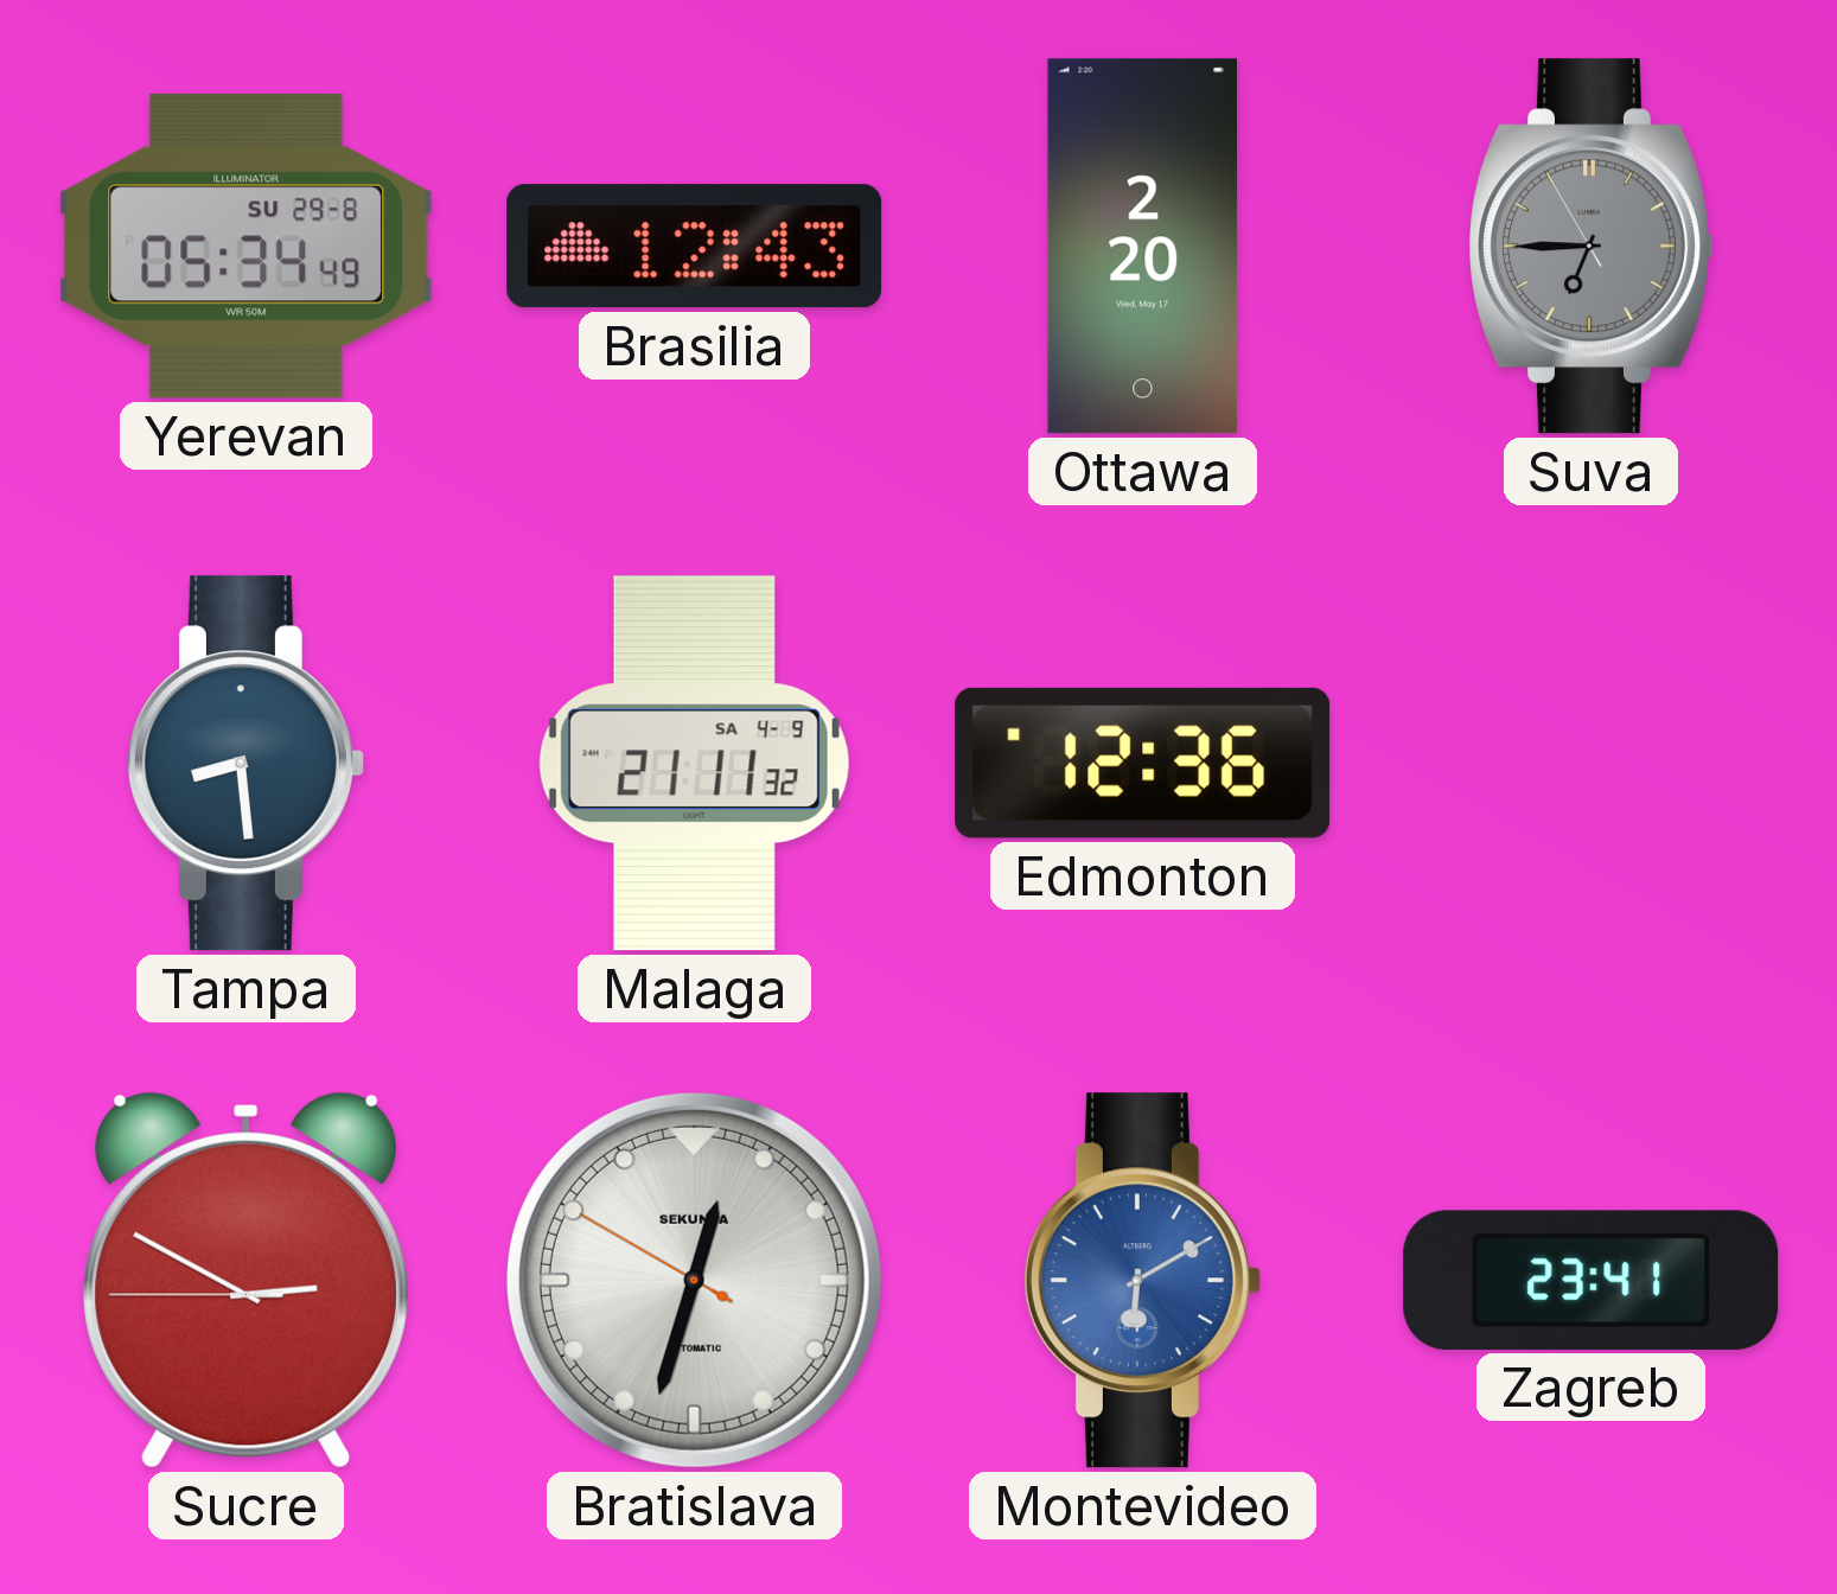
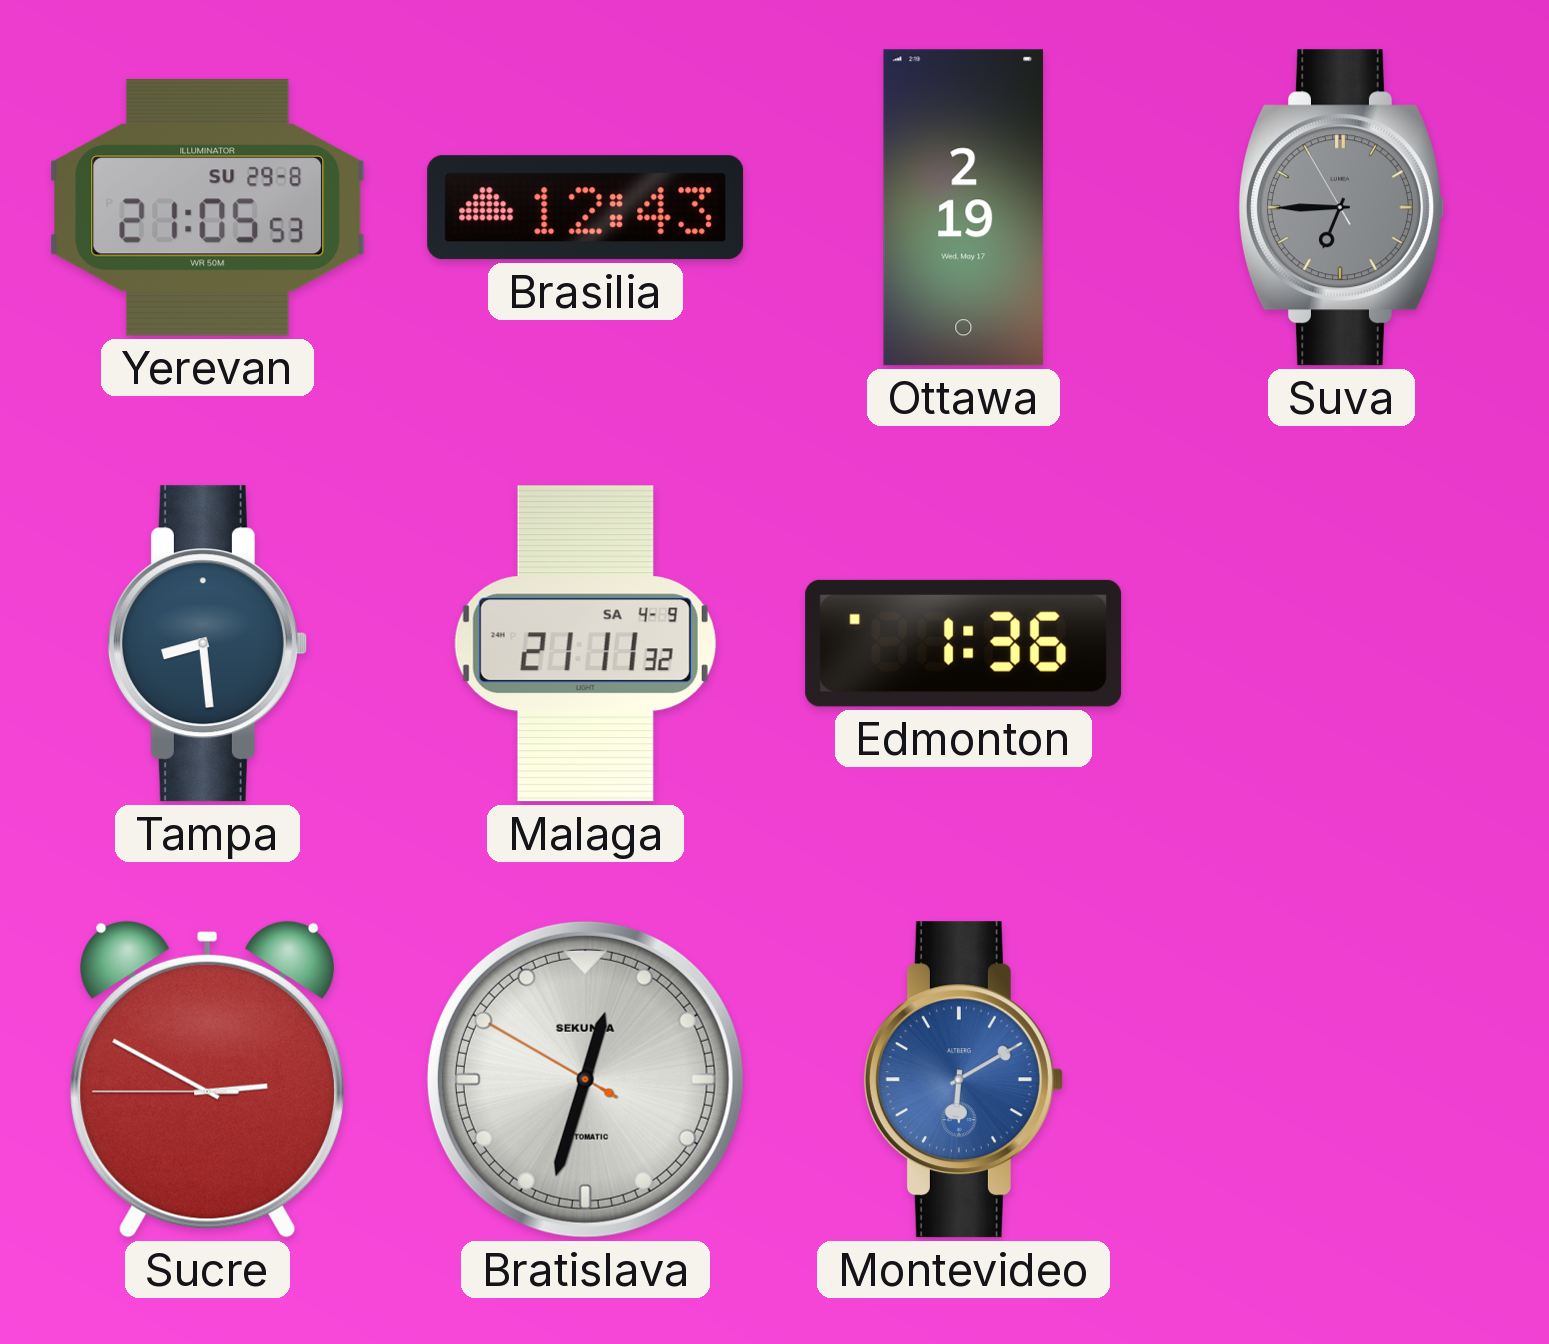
Yerevan: 05:34 -> 21:05 (208, 207)
Ottawa: 2:20 -> 2:19 (963, 208)
Edmonton: 12:36 -> 1:36 (964, 643)
Zagreb: 23:41 -> none (1592, 1280)
